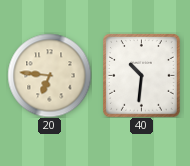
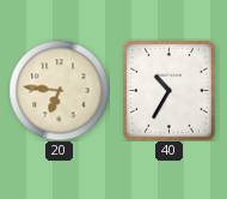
40: 10:31 -> 10:35 (170, 91)
